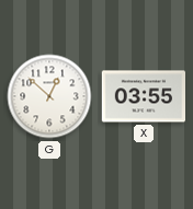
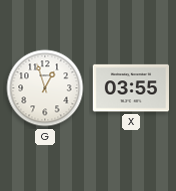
G: 12:52 -> 12:57 (45, 88)
